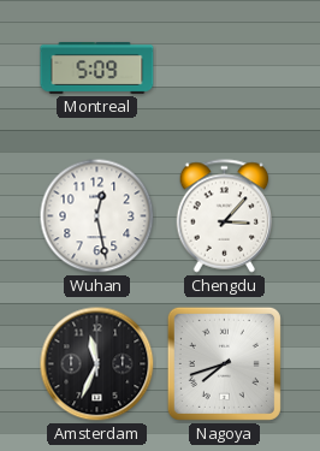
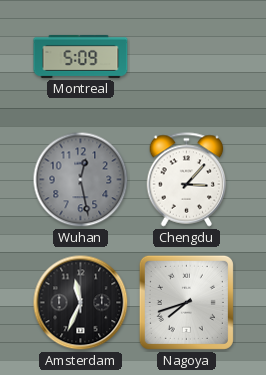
Wuhan dial: white -> grey (81, 180)
